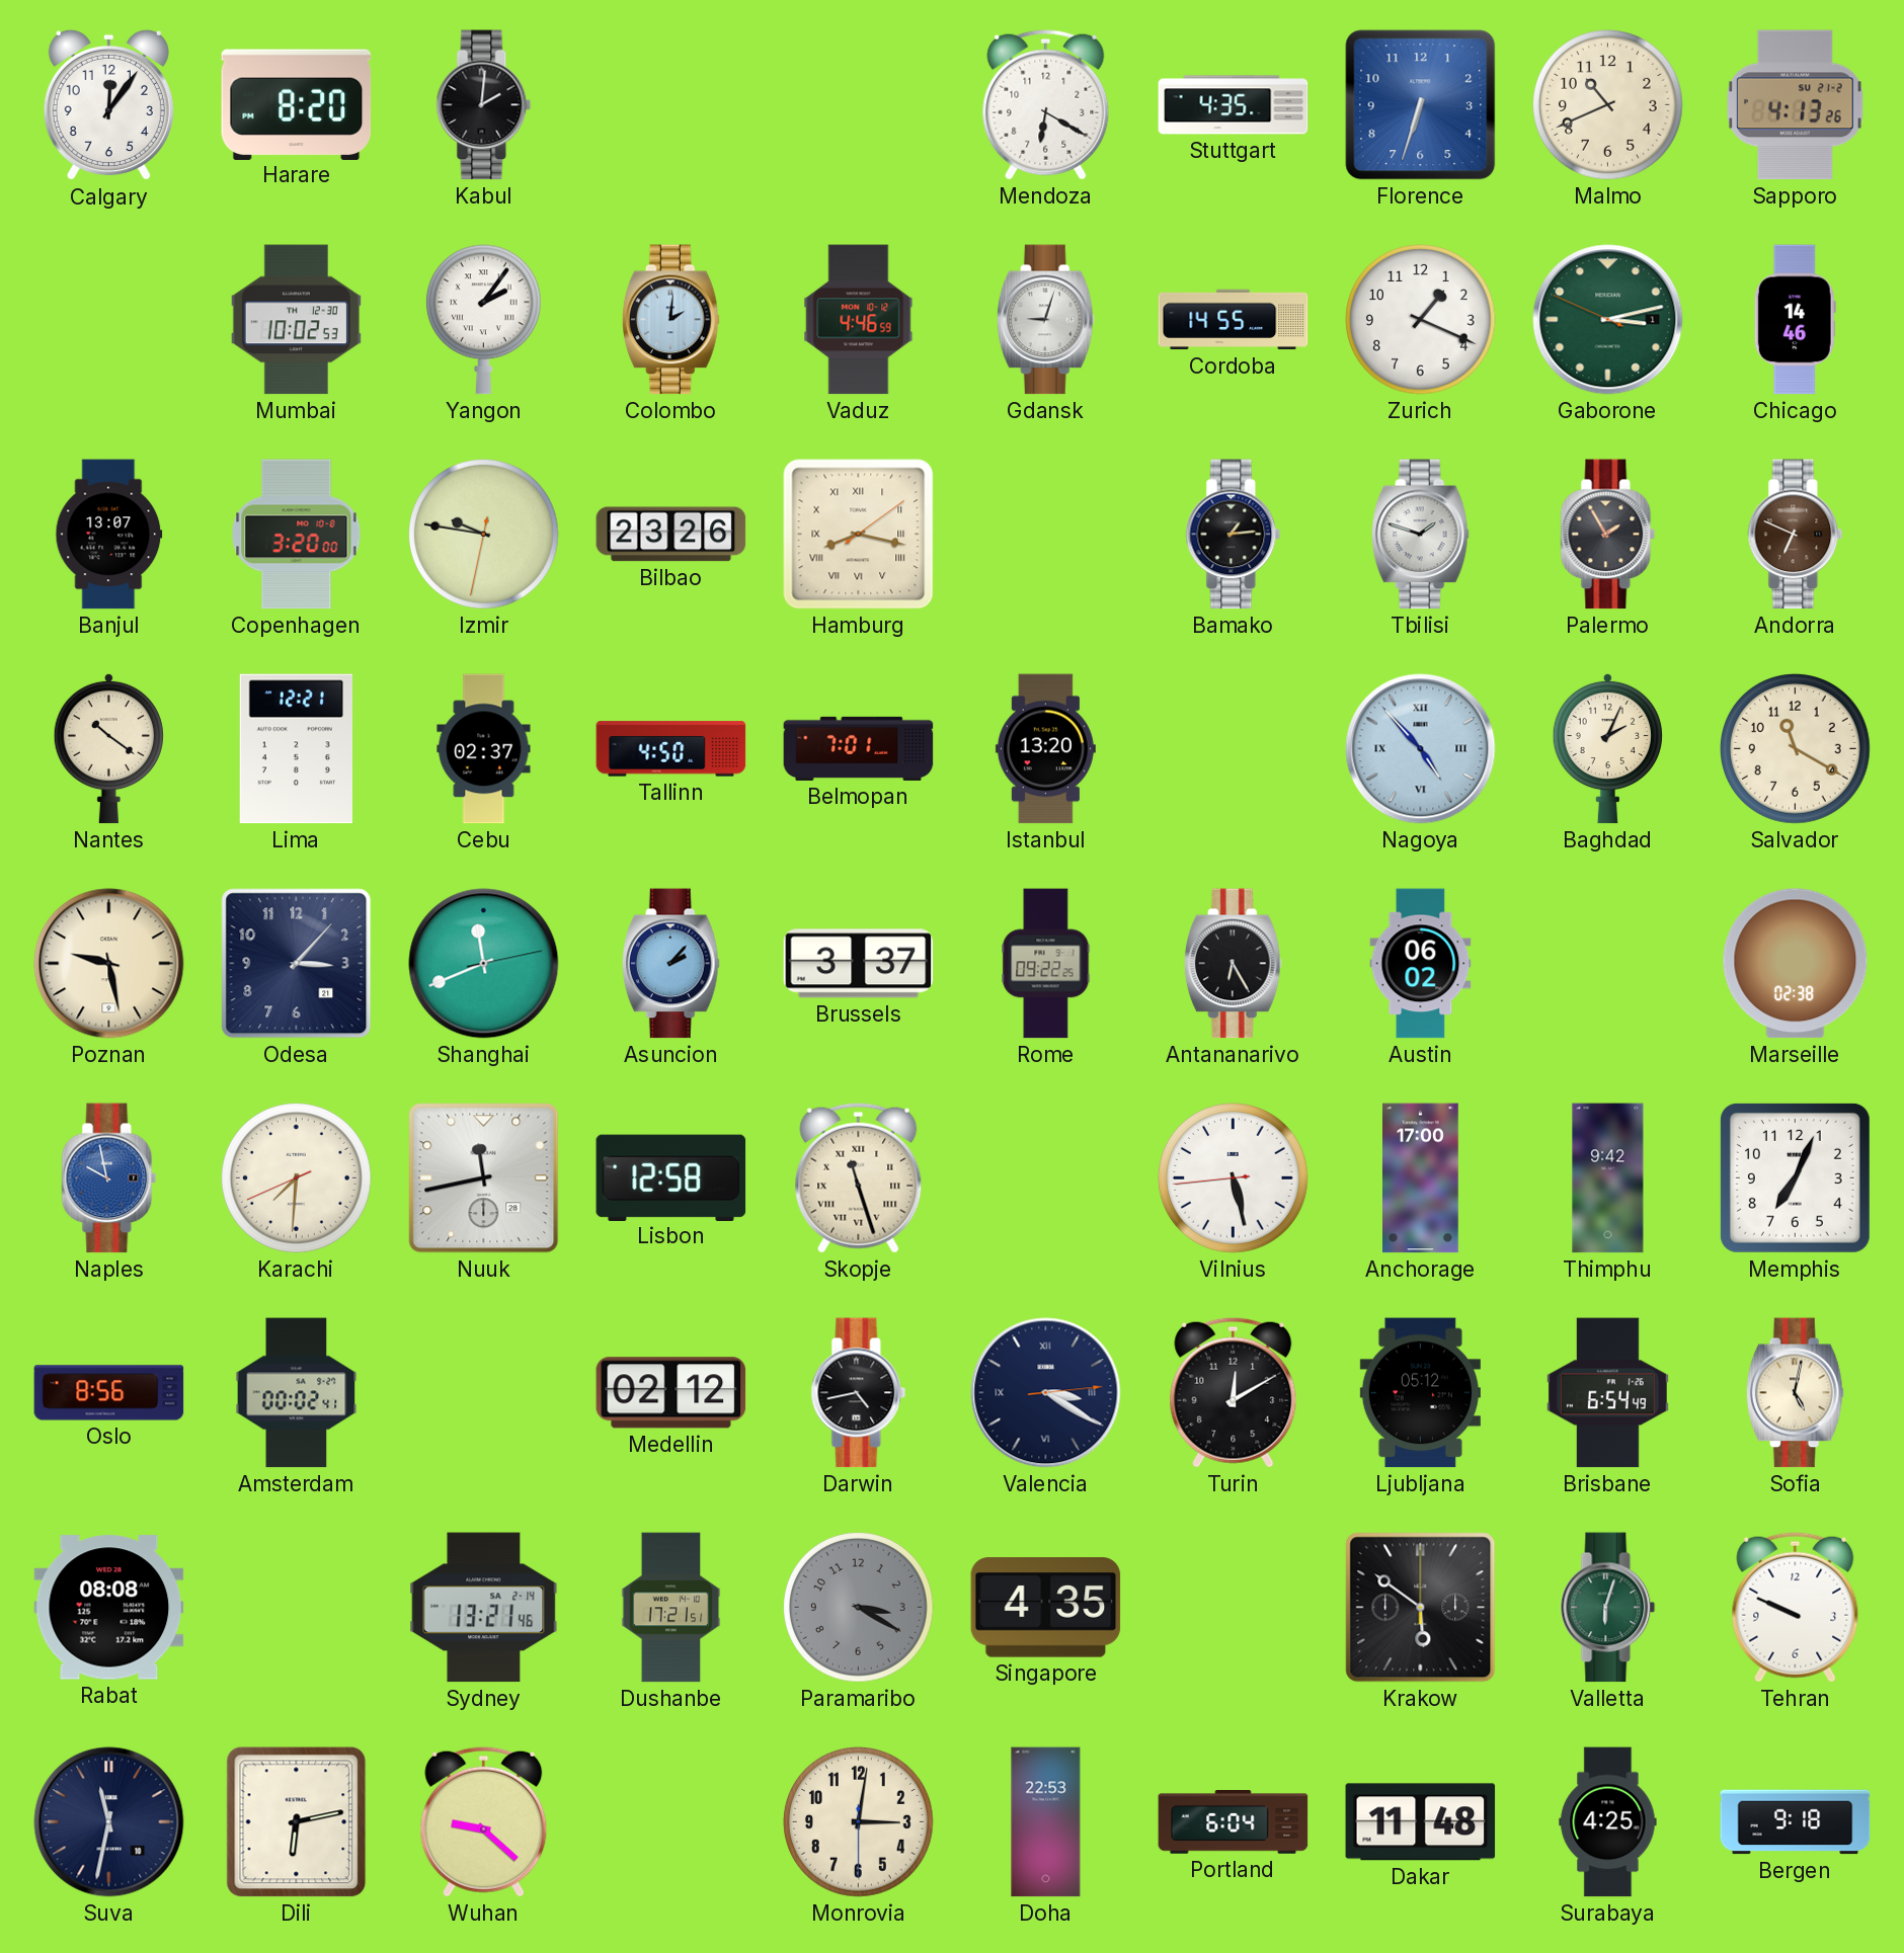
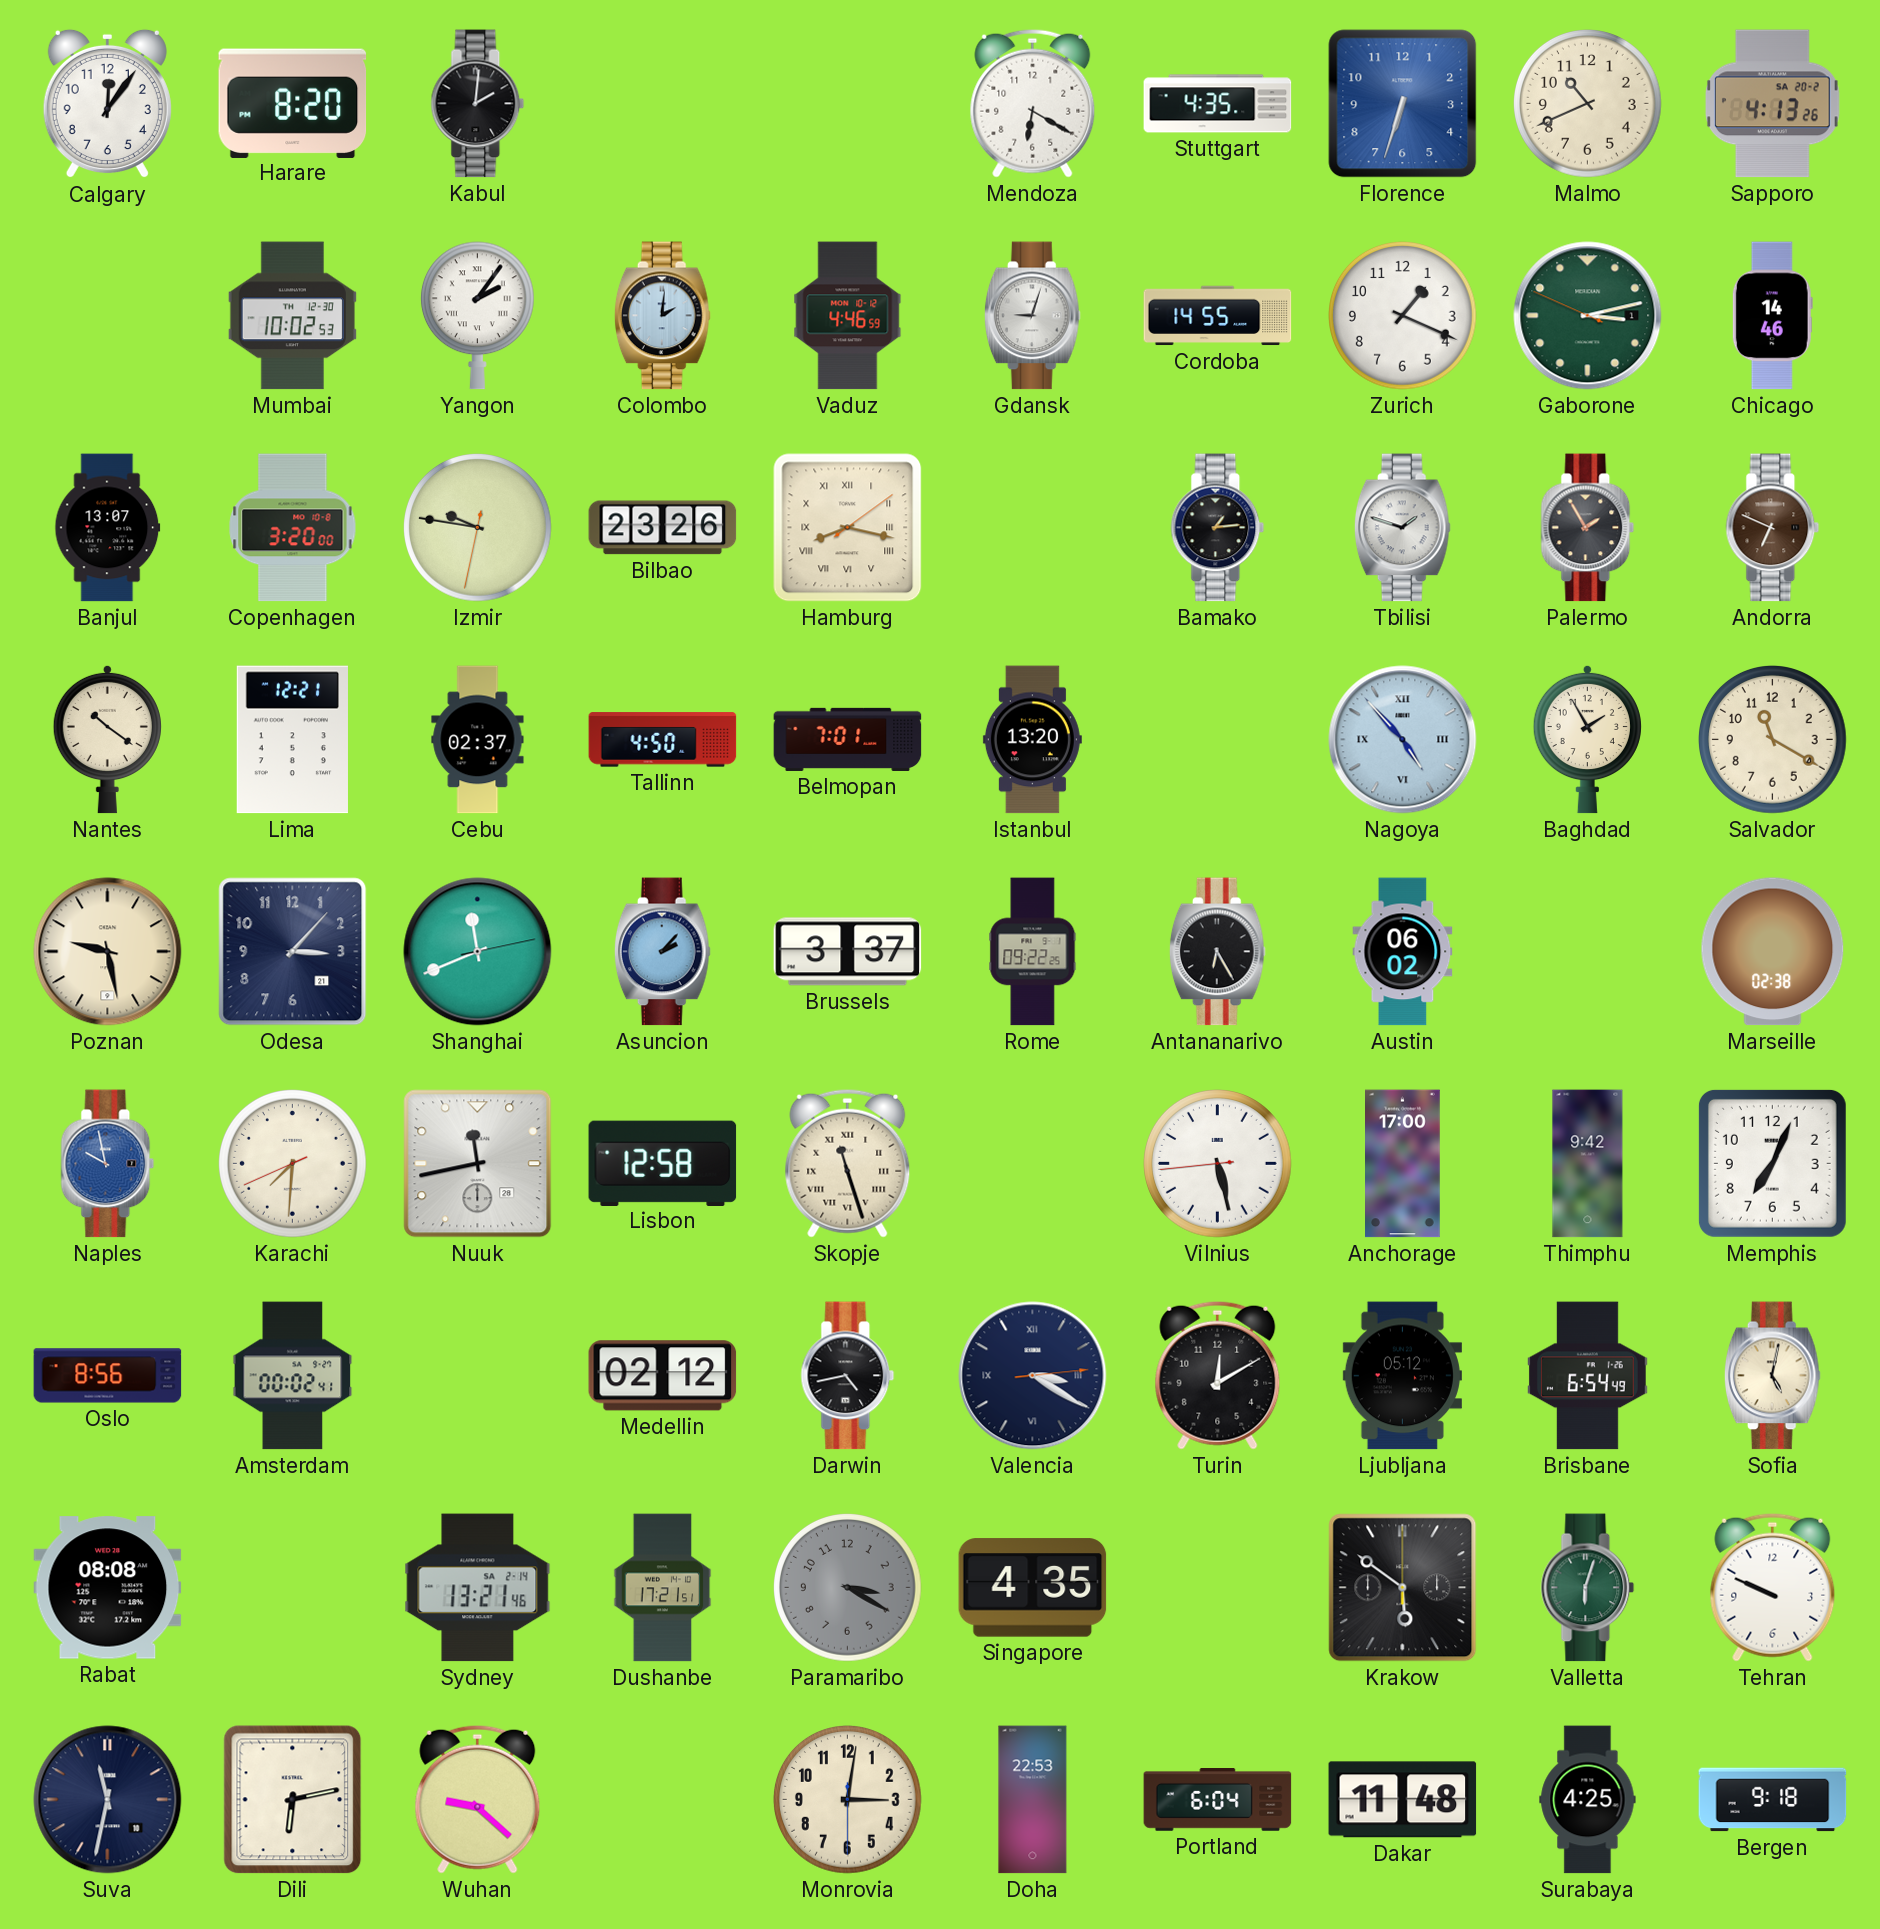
Sapporo date: SU 21-2 -> SA 20-2 (1772, 104)
Baghdad: 2:04 -> 1:55 (1587, 739)
